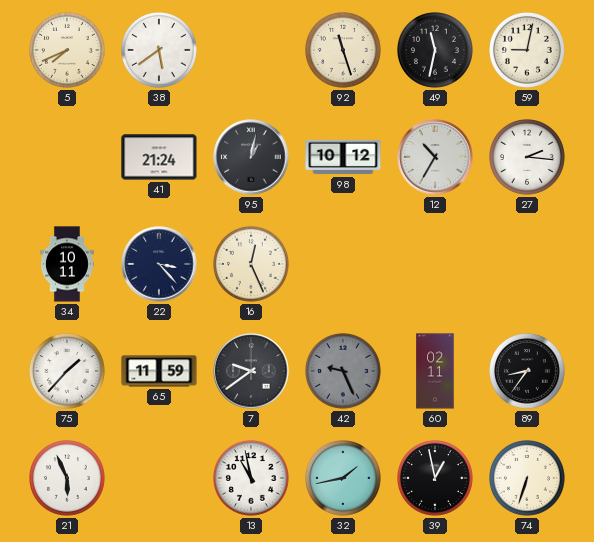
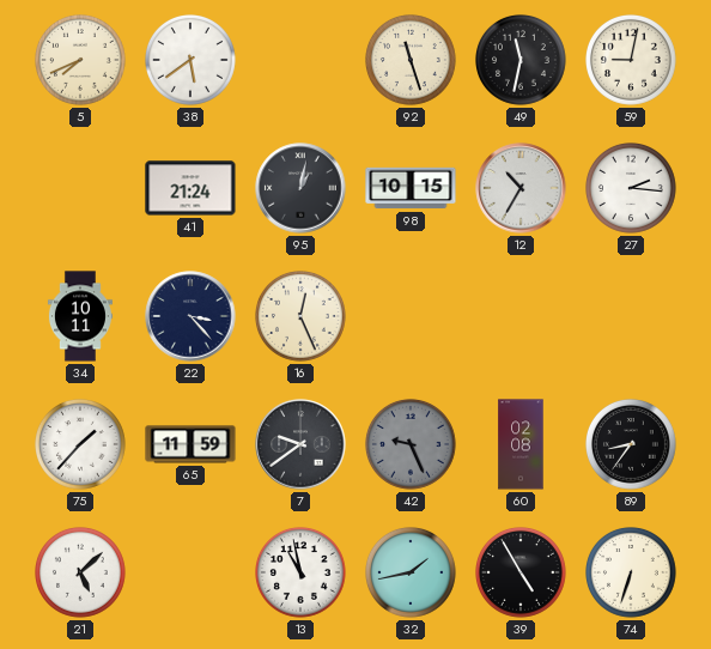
98: 10:12 -> 10:15 (411, 188)
60: 02:11 -> 02:08 (521, 444)
21: 5:56 -> 5:08 (81, 574)
39: 12:58 -> 4:55 (522, 574)
